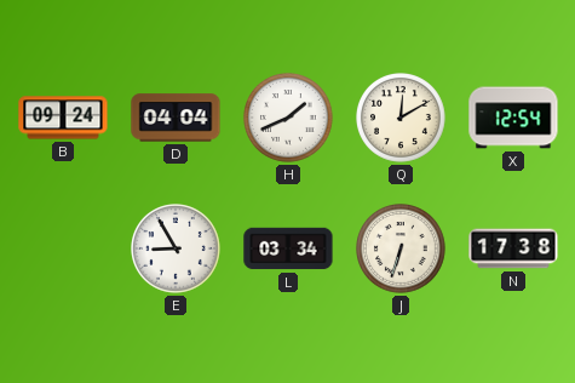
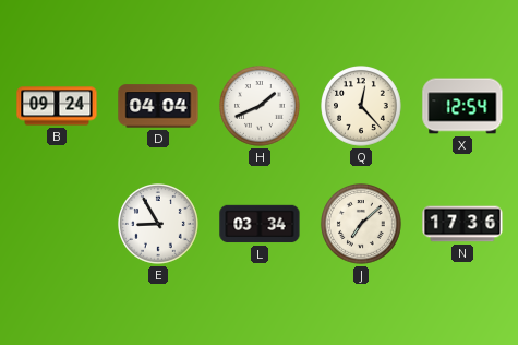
Q: 12:10 -> 12:23 (362, 107)
J: 6:33 -> 7:08 (362, 225)
N: 17:38 -> 17:36 (462, 224)
